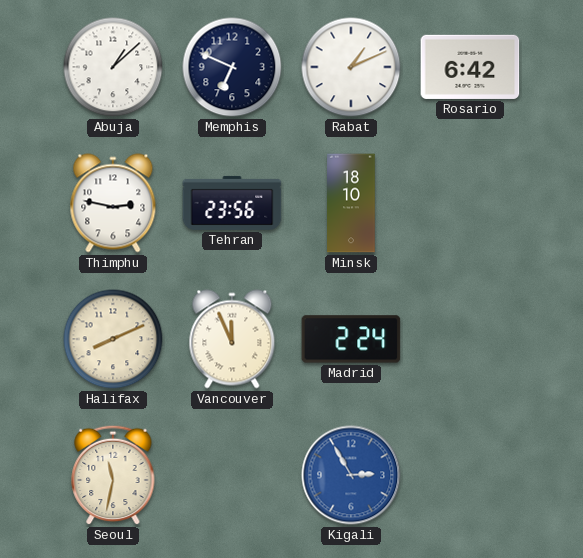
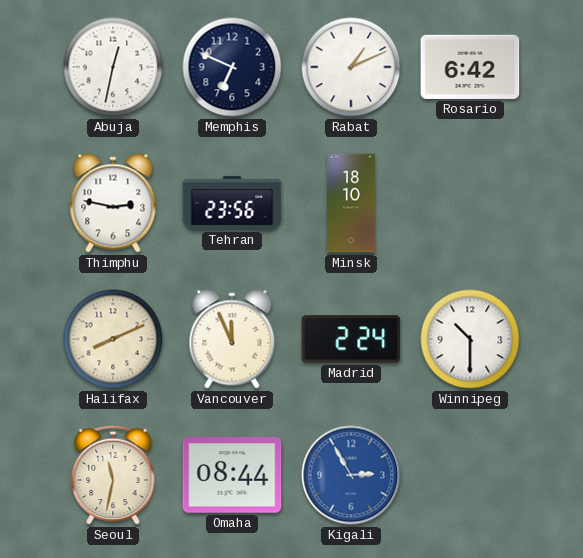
Abuja: 1:08 -> 12:32 (113, 67)
Winnipeg: none -> 10:30 (470, 339)
Omaha: none -> 08:44 (232, 475)
